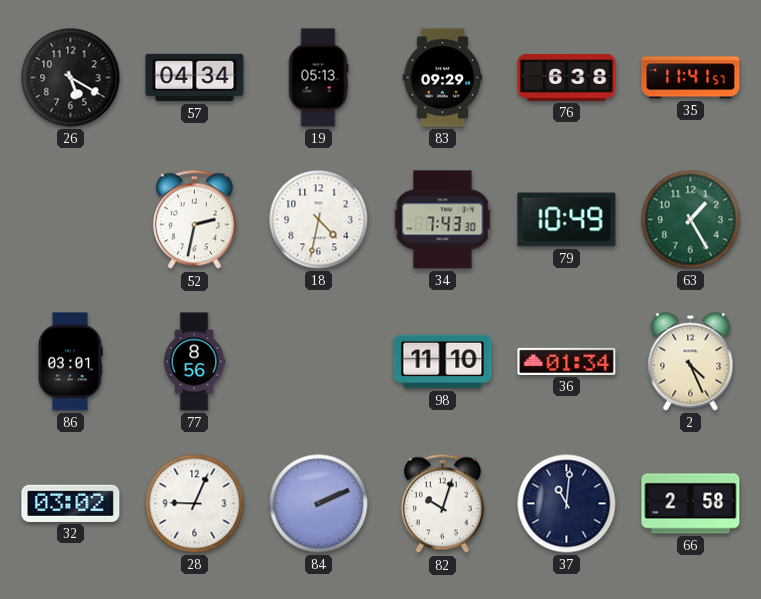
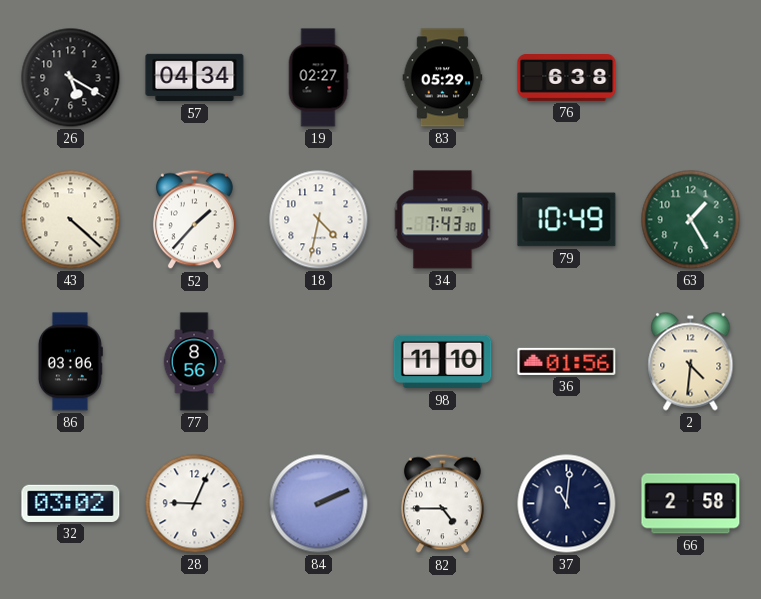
19: 05:13 -> 02:27 (318, 78)
83: 09:29 -> 05:29 (443, 78)
35: 11:41 -> none (691, 78)
43: none -> 4:22 (71, 220)
52: 2:32 -> 1:37 (194, 220)
86: 03:01 -> 03:06 (70, 362)
36: 01:34 -> 01:56 (567, 361)
2: 4:26 -> 4:31 (691, 362)
82: 10:03 -> 4:45 (442, 504)
